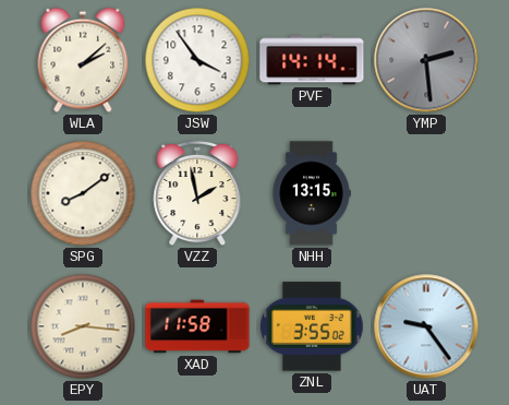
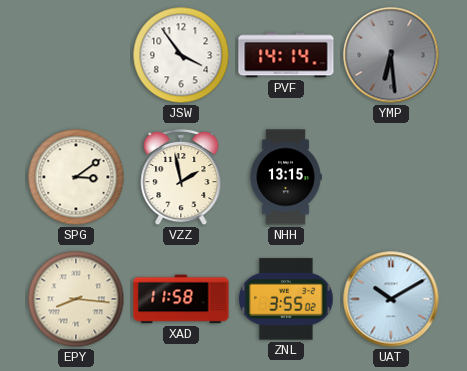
WLA: 2:08 -> none (83, 60)
YMP: 2:29 -> 6:29 (391, 55)
SPG: 8:09 -> 3:09 (76, 177)
UAT: 9:24 -> 10:10 (391, 299)
